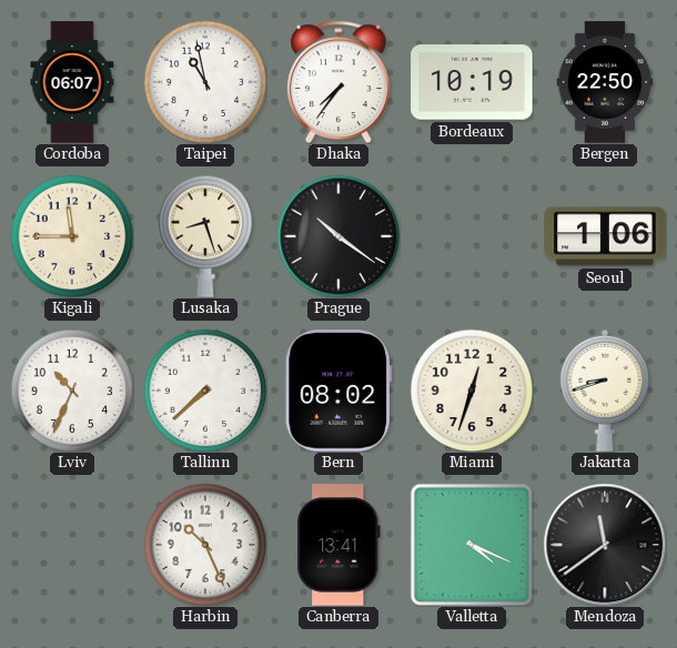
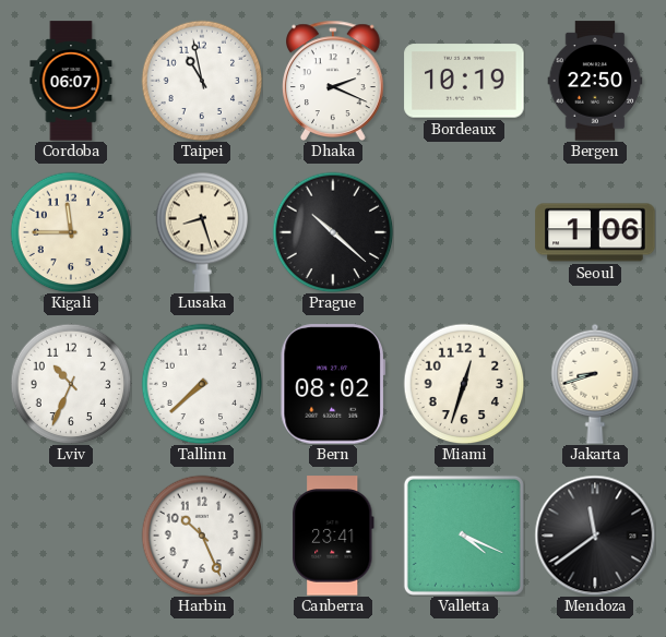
Dhaka: 7:36 -> 2:19 (334, 81)
Prague: 10:21 -> 10:22 (333, 232)
Canberra: 13:41 -> 23:41 (334, 536)
